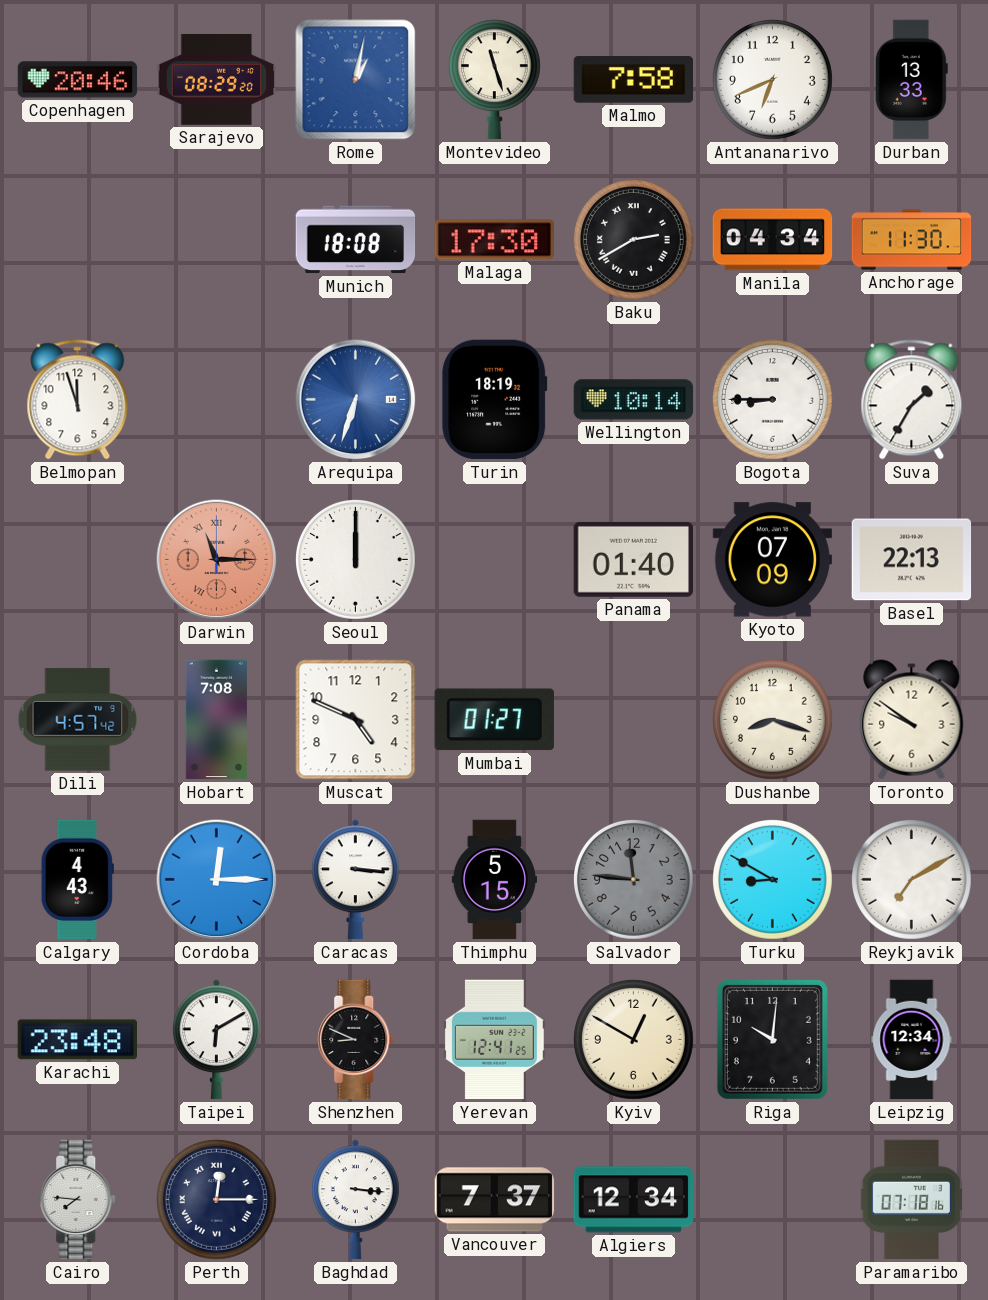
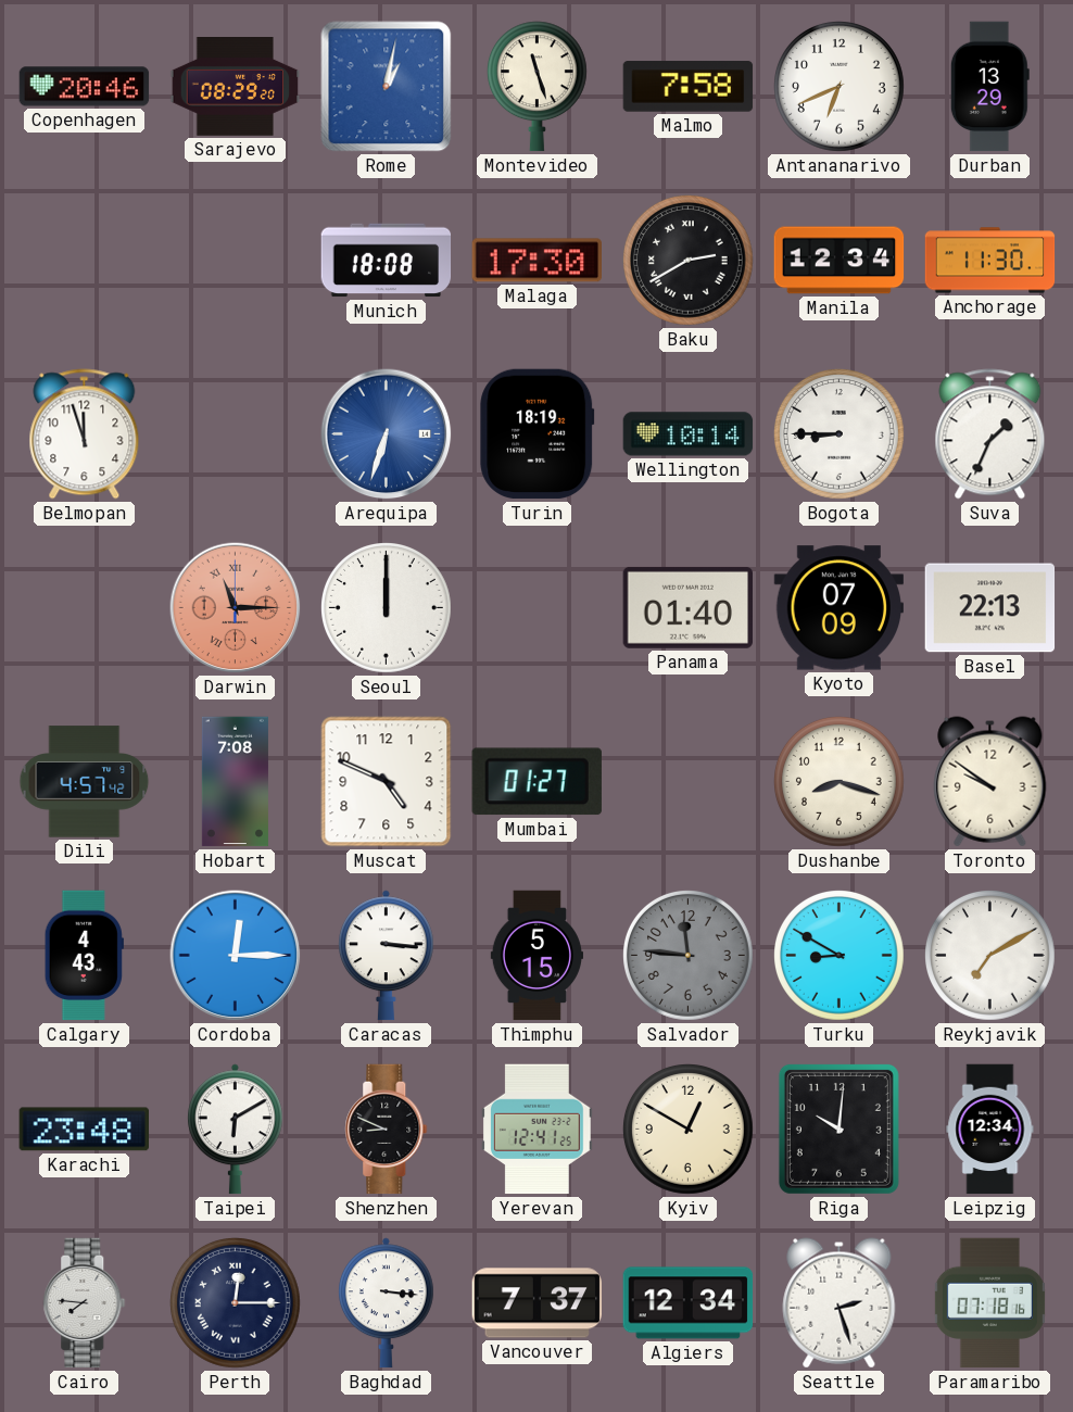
Durban: 13:33 -> 13:29 (989, 87)
Manila: 04:34 -> 12:34 (840, 261)
Suva: 1:35 -> 1:34 (990, 434)
Seattle: none -> 2:27 (840, 1303)
